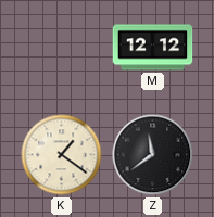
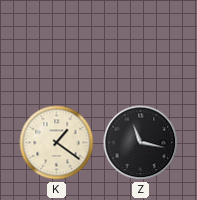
M: 12:12 -> none (153, 48)
Z: 11:39 -> 11:17 (141, 143)
